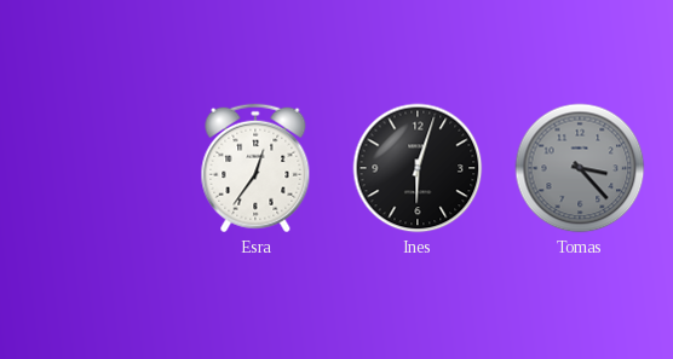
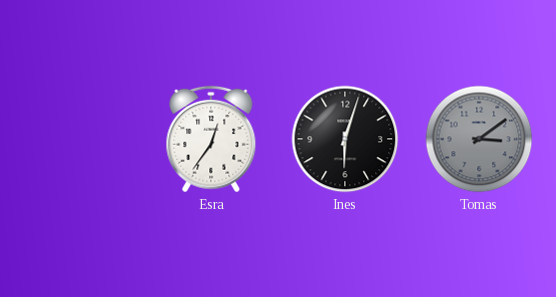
Tomas: 3:23 -> 3:09 (479, 139)
